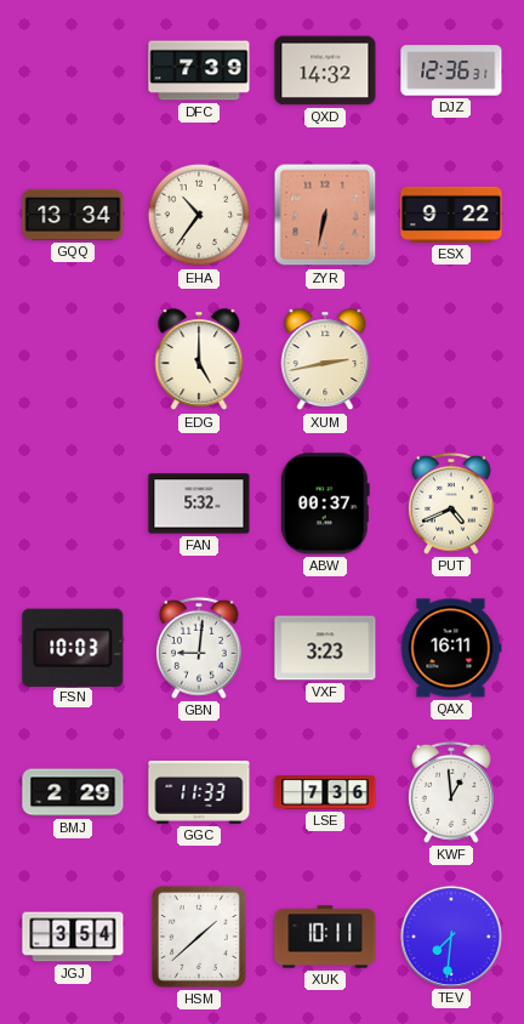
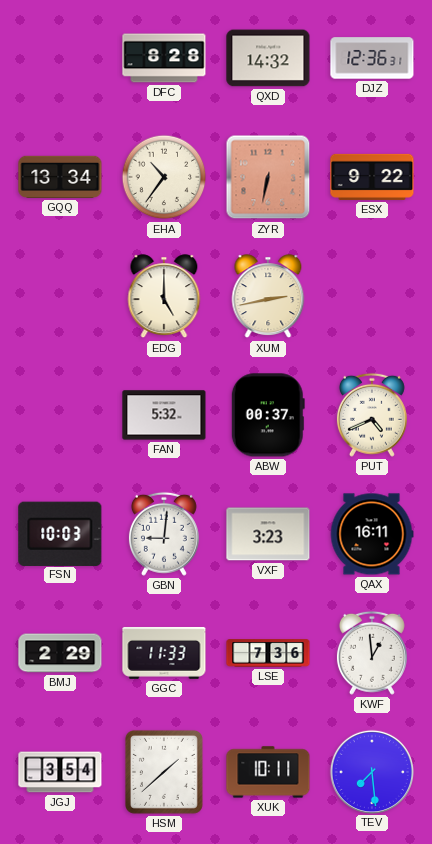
DFC: 7:39 -> 8:28 (164, 58)
TEV: 7:31 -> 7:29 (371, 771)
